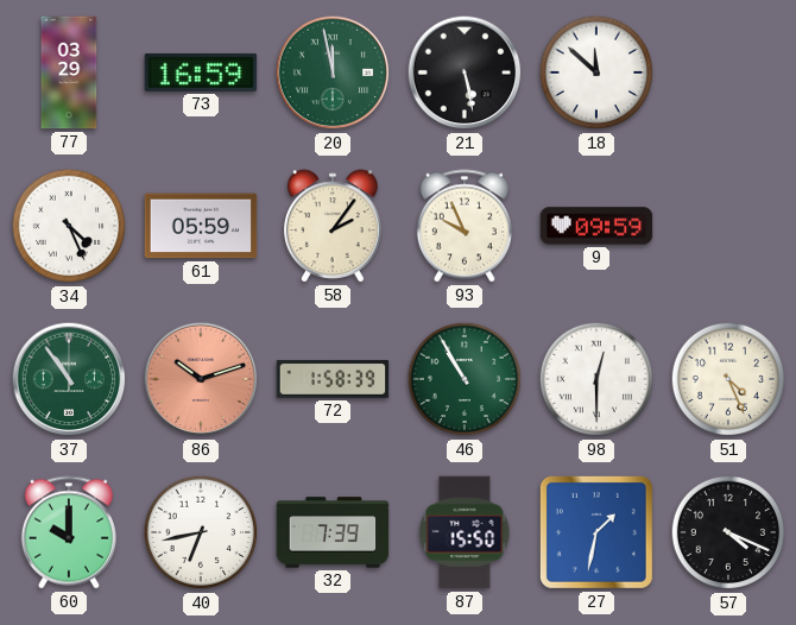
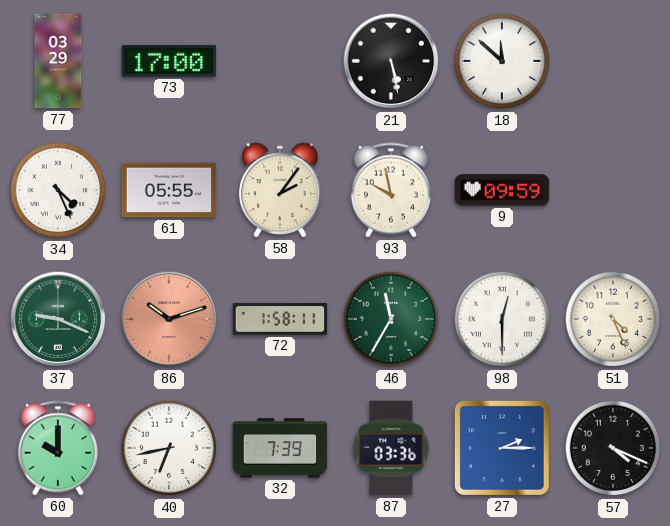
73: 16:59 -> 17:00 (169, 61)
20: 11:58 -> none (333, 72)
61: 05:59 -> 05:55 (169, 190)
93: 9:56 -> 9:58 (391, 190)
37: 10:54 -> 9:19 (58, 319)
72: 1:58:39 -> 1:58:11 (280, 320)
46: 10:55 -> 11:35 (391, 319)
87: 15:50 -> 03:36 (391, 448)
27: 1:32 -> 2:15 (502, 448)
